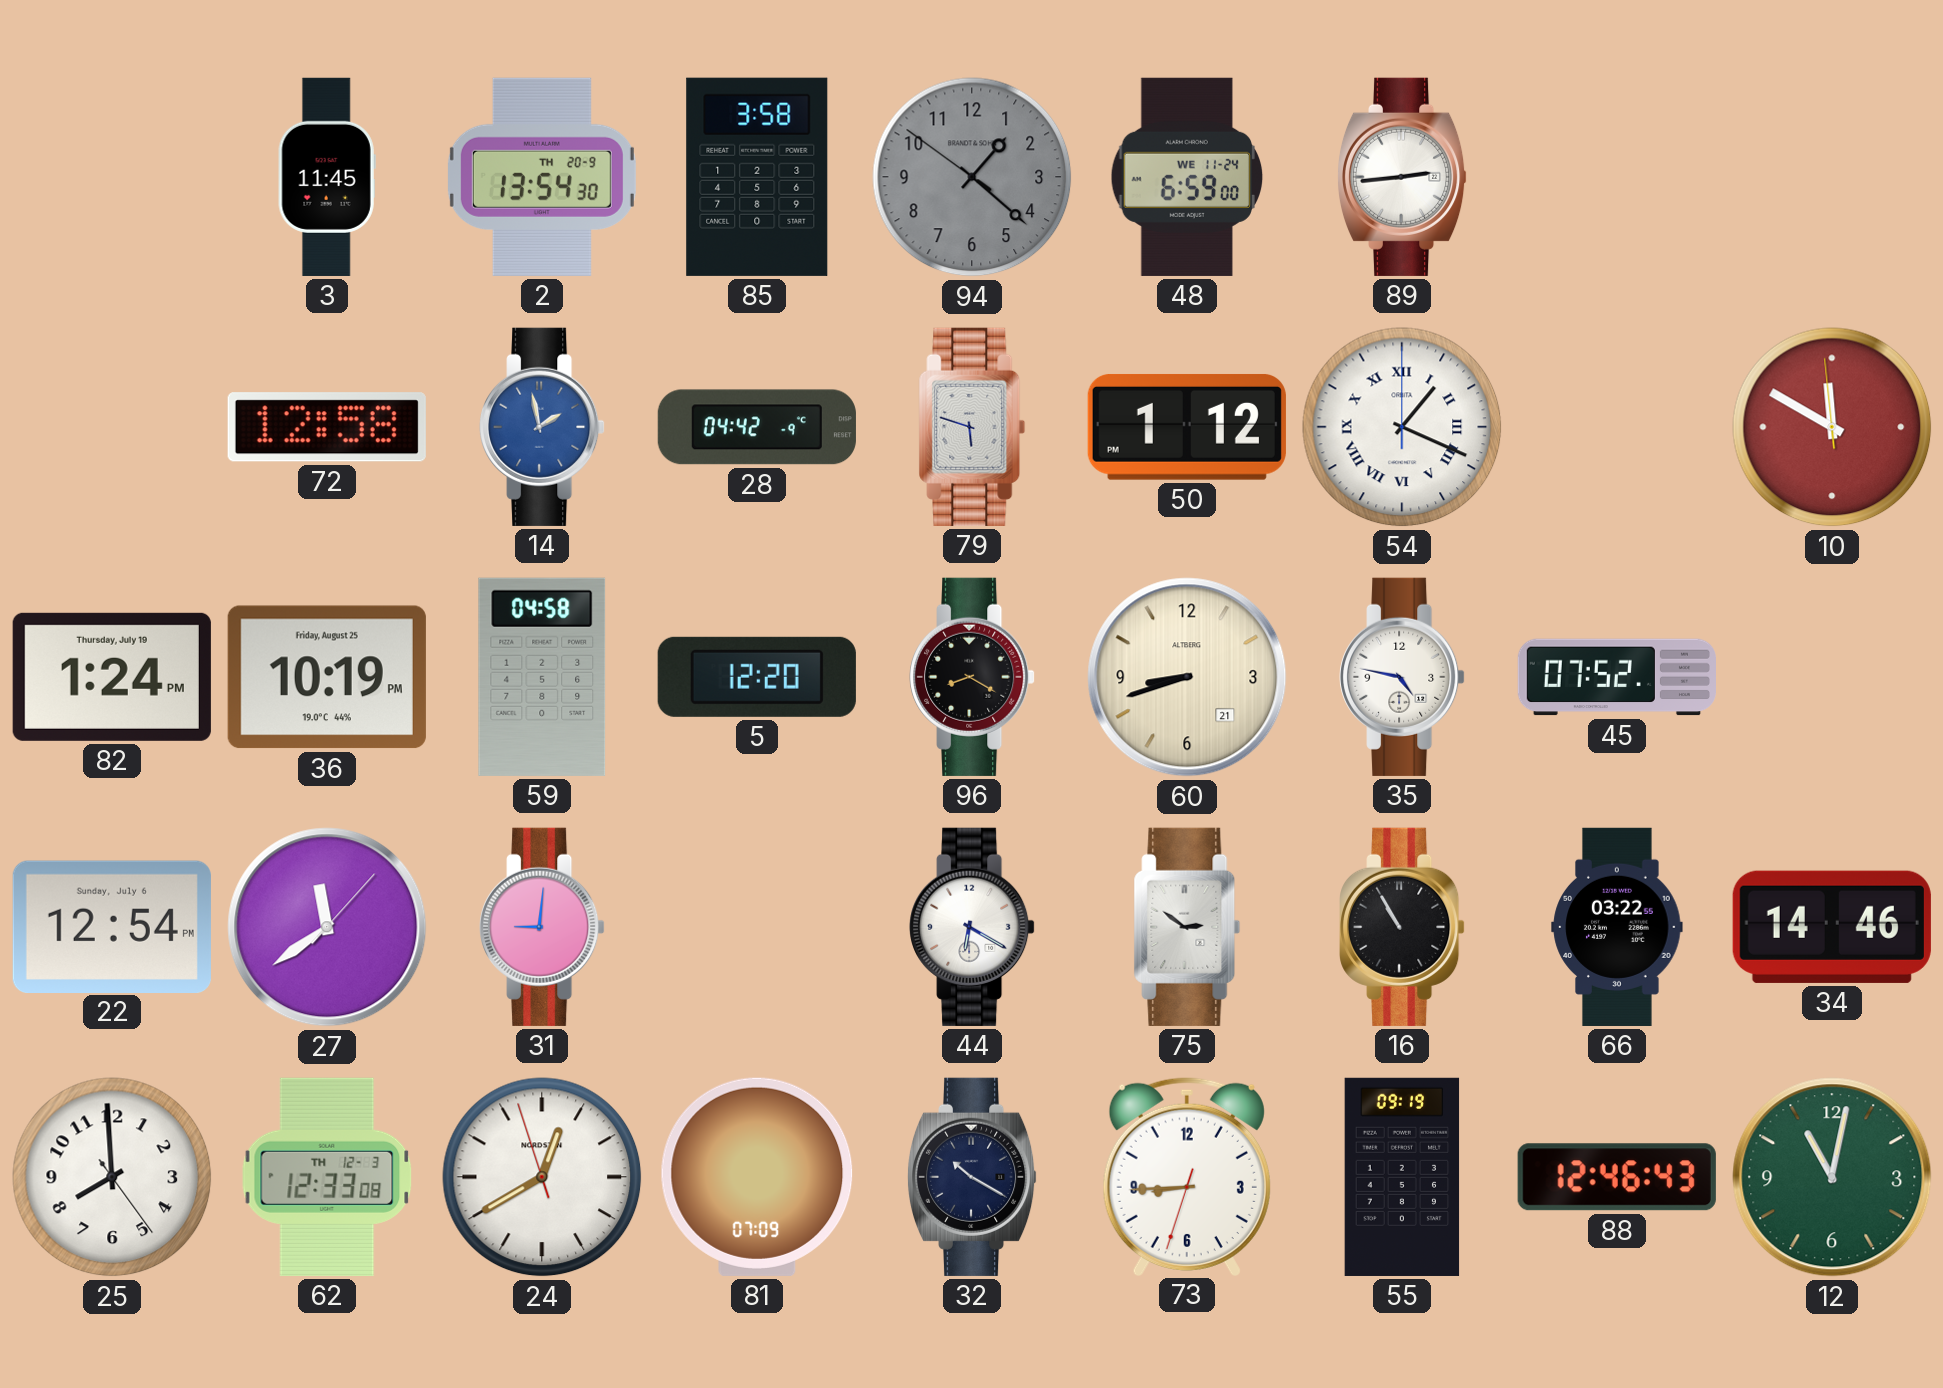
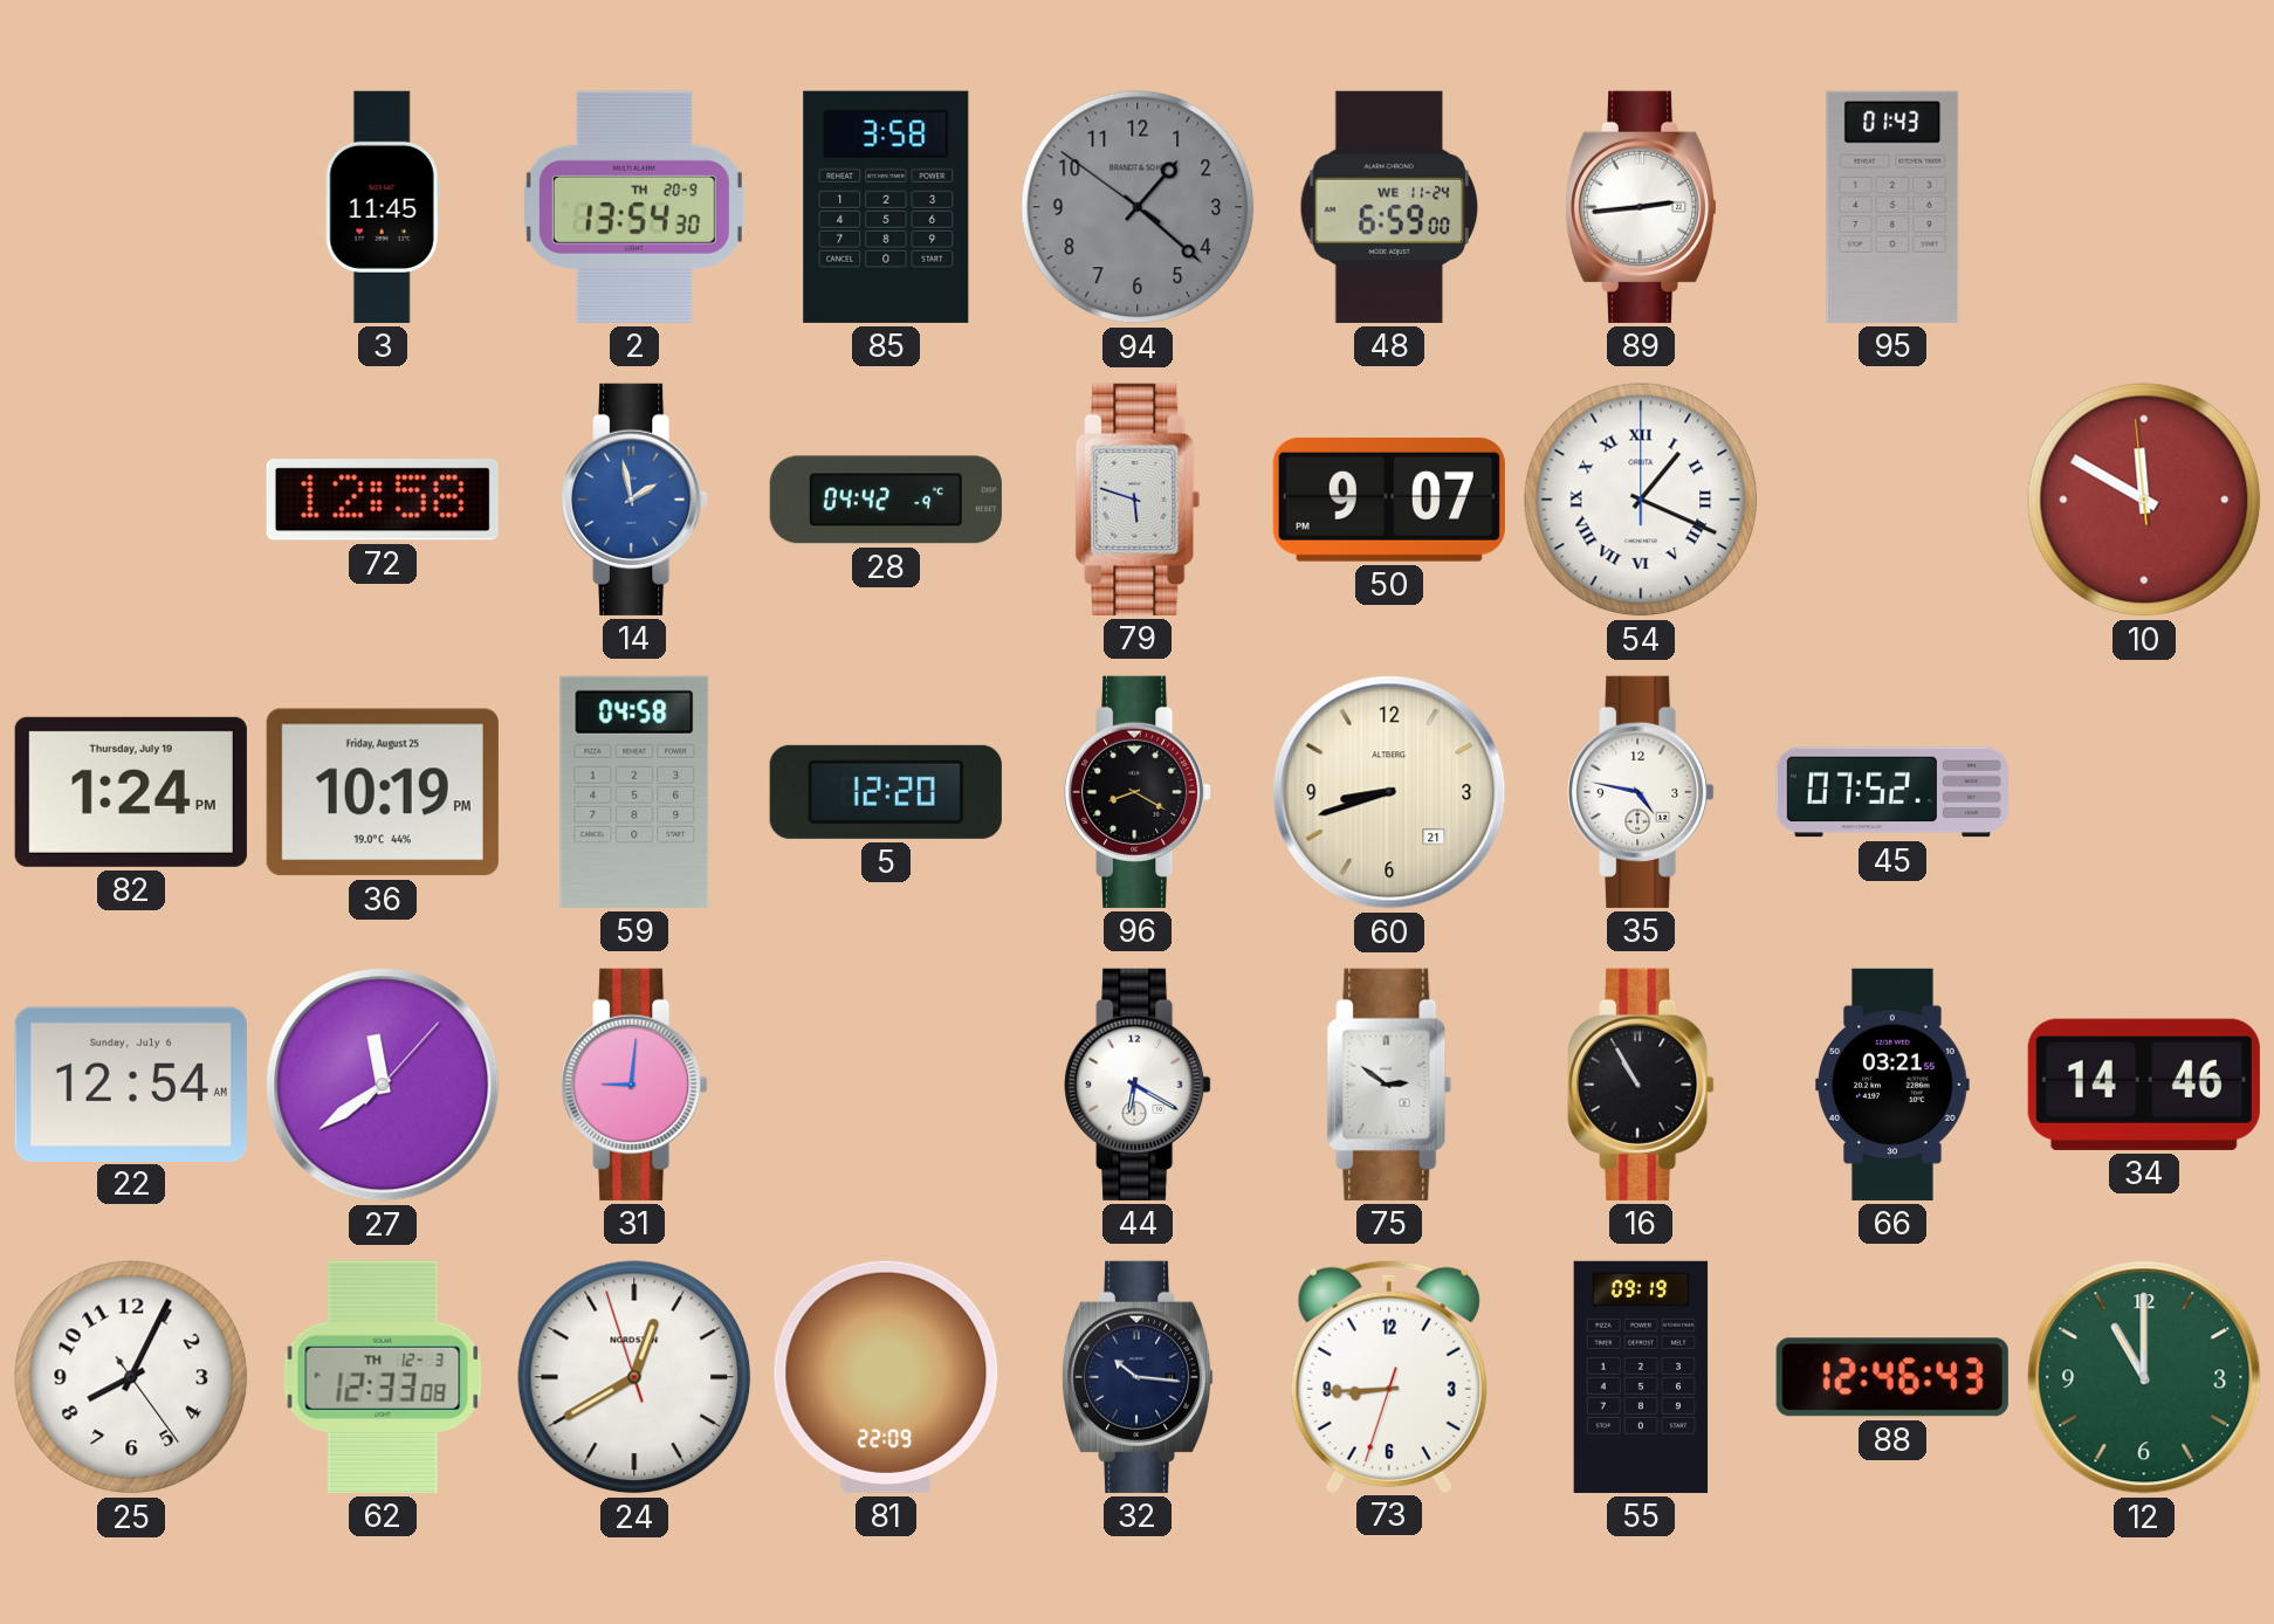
95: none -> 01:43 (1892, 207)
50: 1:12 -> 9:07 (1389, 500)
22: 12:54 PM -> 12:54 AM (131, 1083)
66: 03:22 -> 03:21 (1892, 1085)
25: 7:59 -> 8:04 (131, 1377)
81: 07:09 -> 22:09 (886, 1377)
32: 10:20 -> 10:16 (1138, 1377)
12: 11:02 -> 11:00 (2144, 1377)
